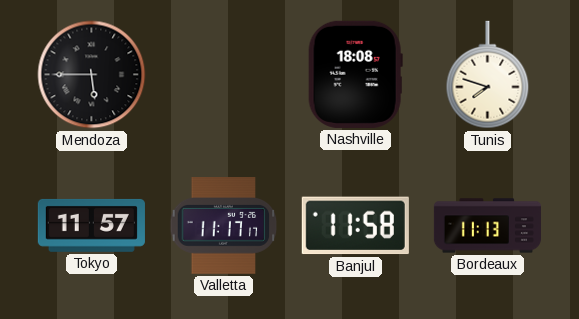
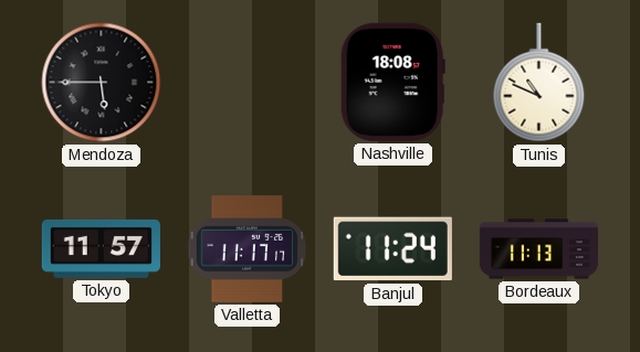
Tunis: 7:48 -> 10:49 (539, 83)
Banjul: 11:58 -> 11:24 (392, 249)
